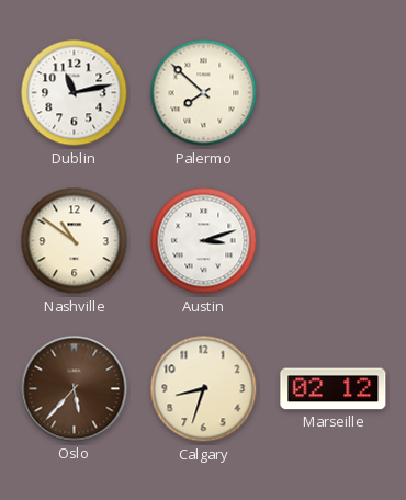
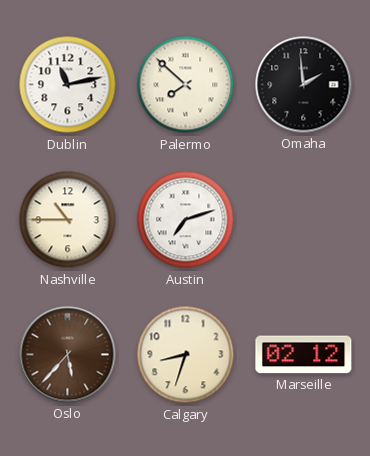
Omaha: none -> 1:59 (304, 85)
Nashville: 10:51 -> 10:45 (68, 220)
Austin: 3:12 -> 7:12 (186, 220)
